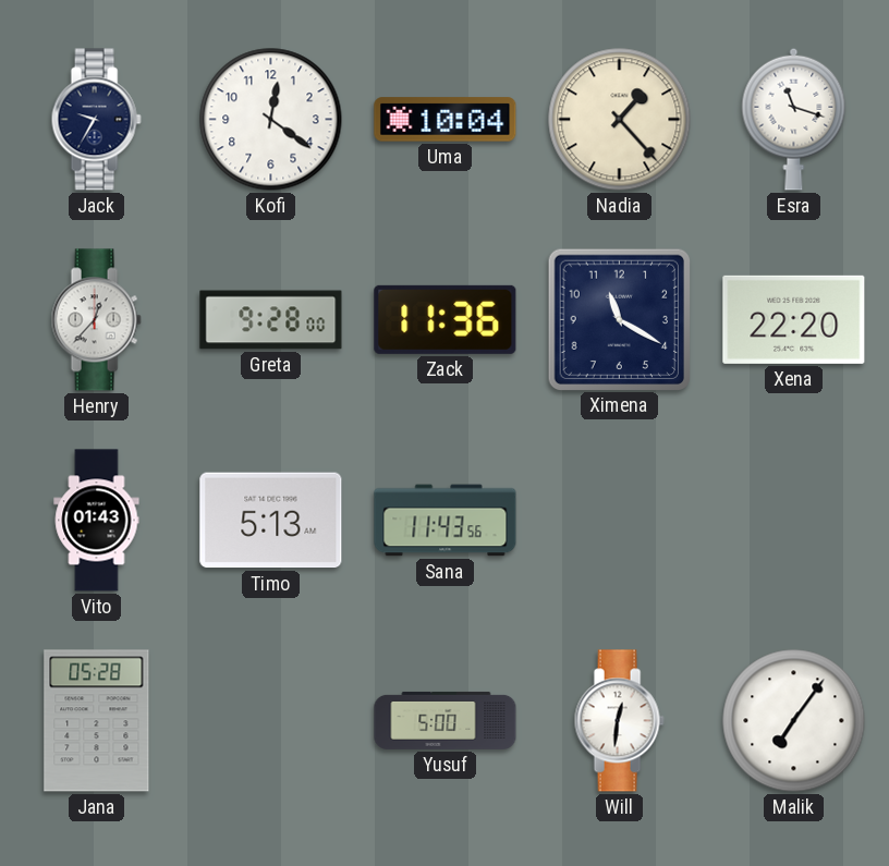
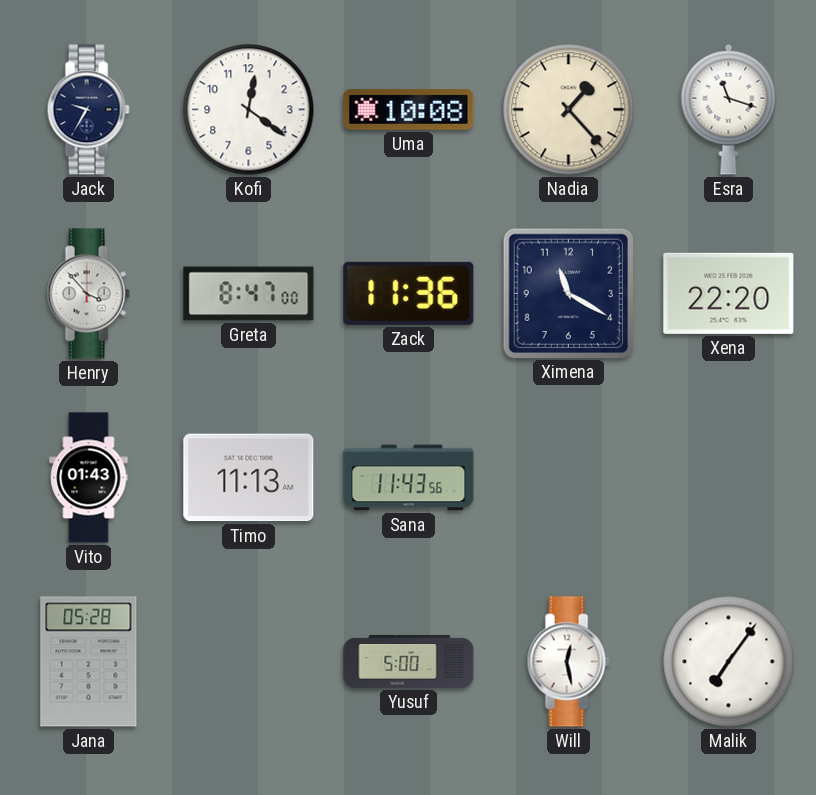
Uma: 10:04 -> 10:08 (409, 110)
Henry: 12:37 -> 3:53 (88, 294)
Greta: 9:28 -> 8:47 (249, 294)
Timo: 5:13 -> 11:13 (249, 478)
Will: 12:31 -> 12:28 (568, 662)
